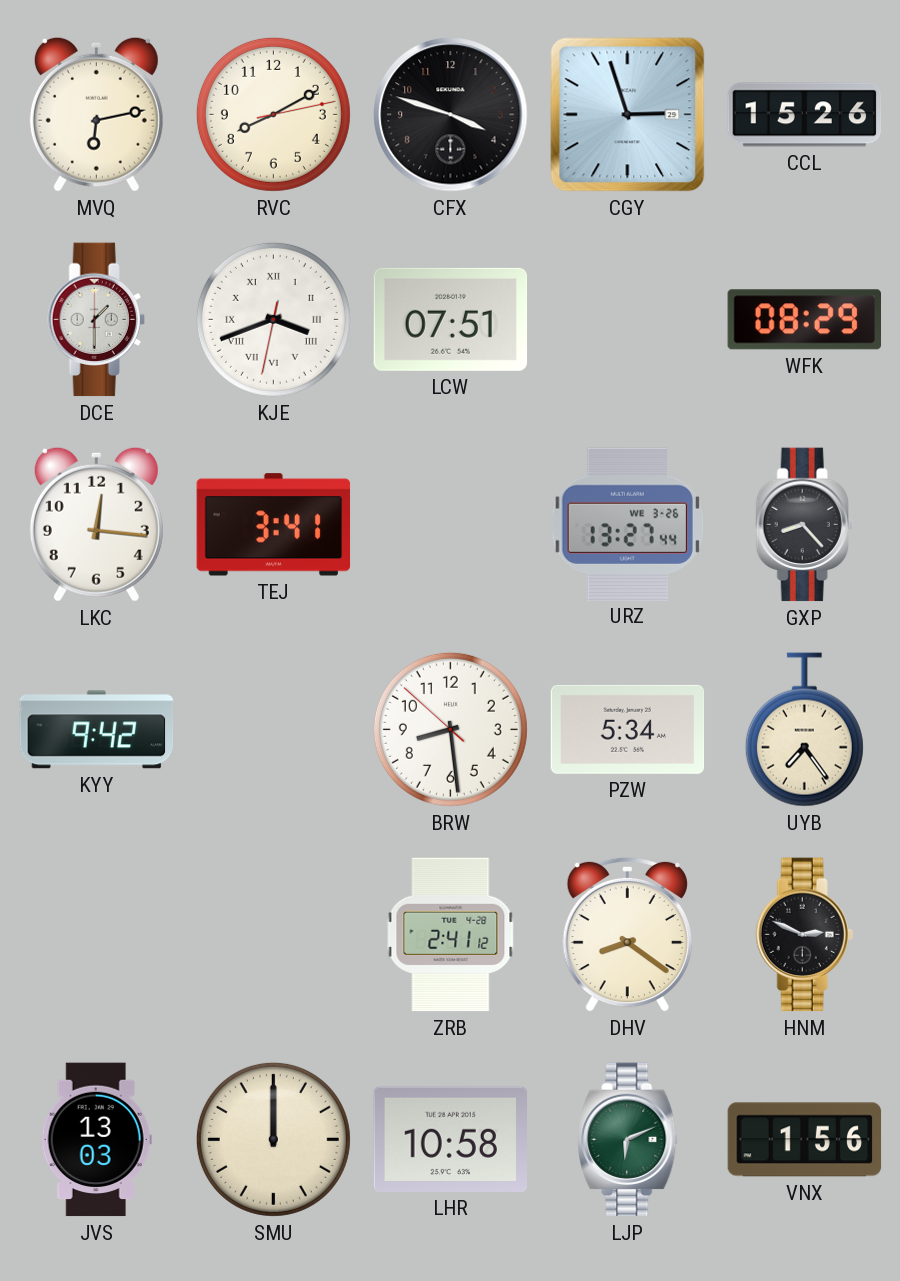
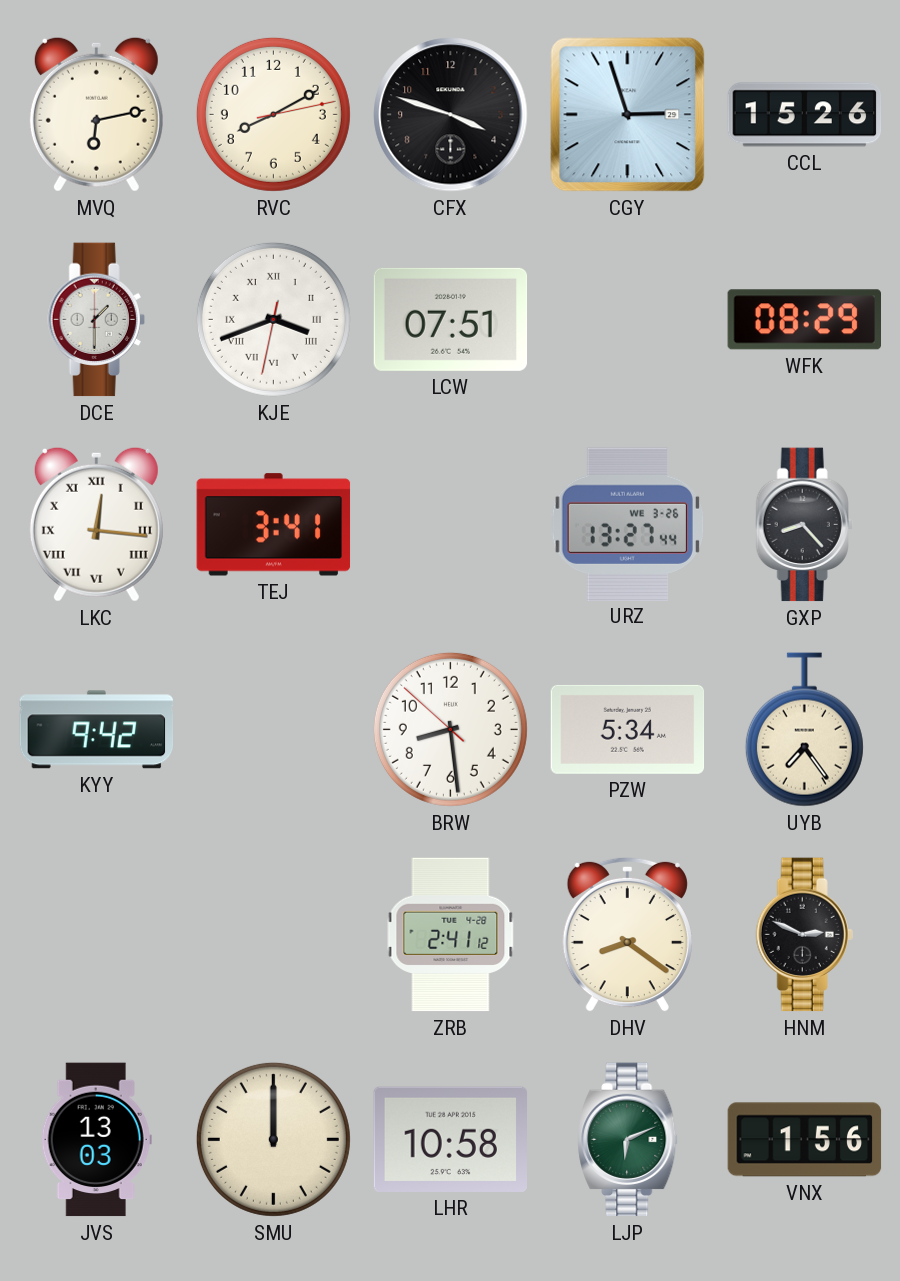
LKC numerals: Arabic -> Roman (96, 524)
